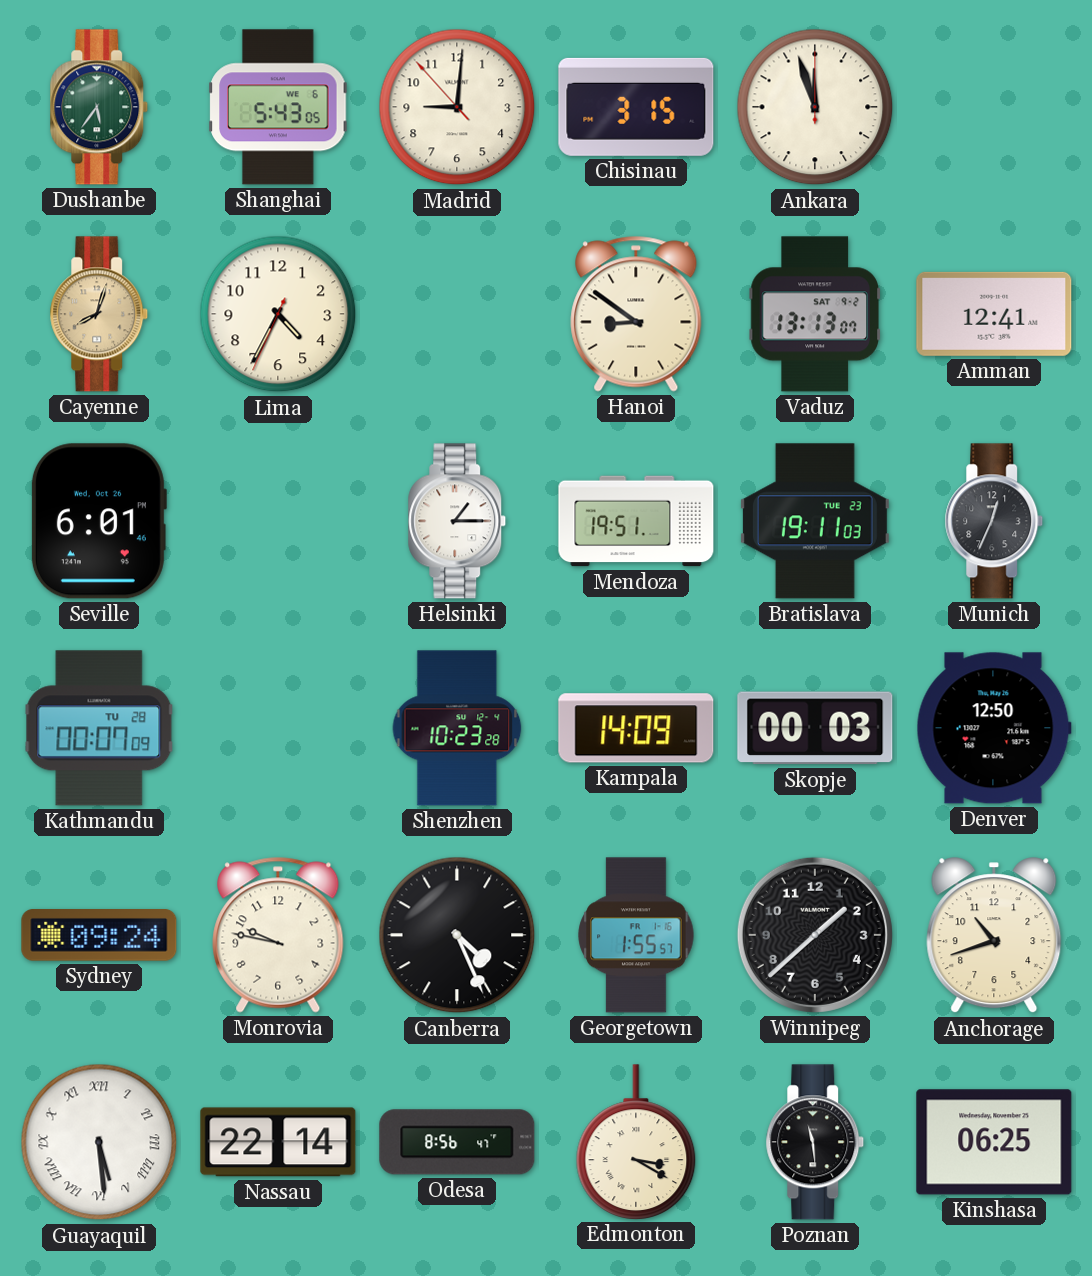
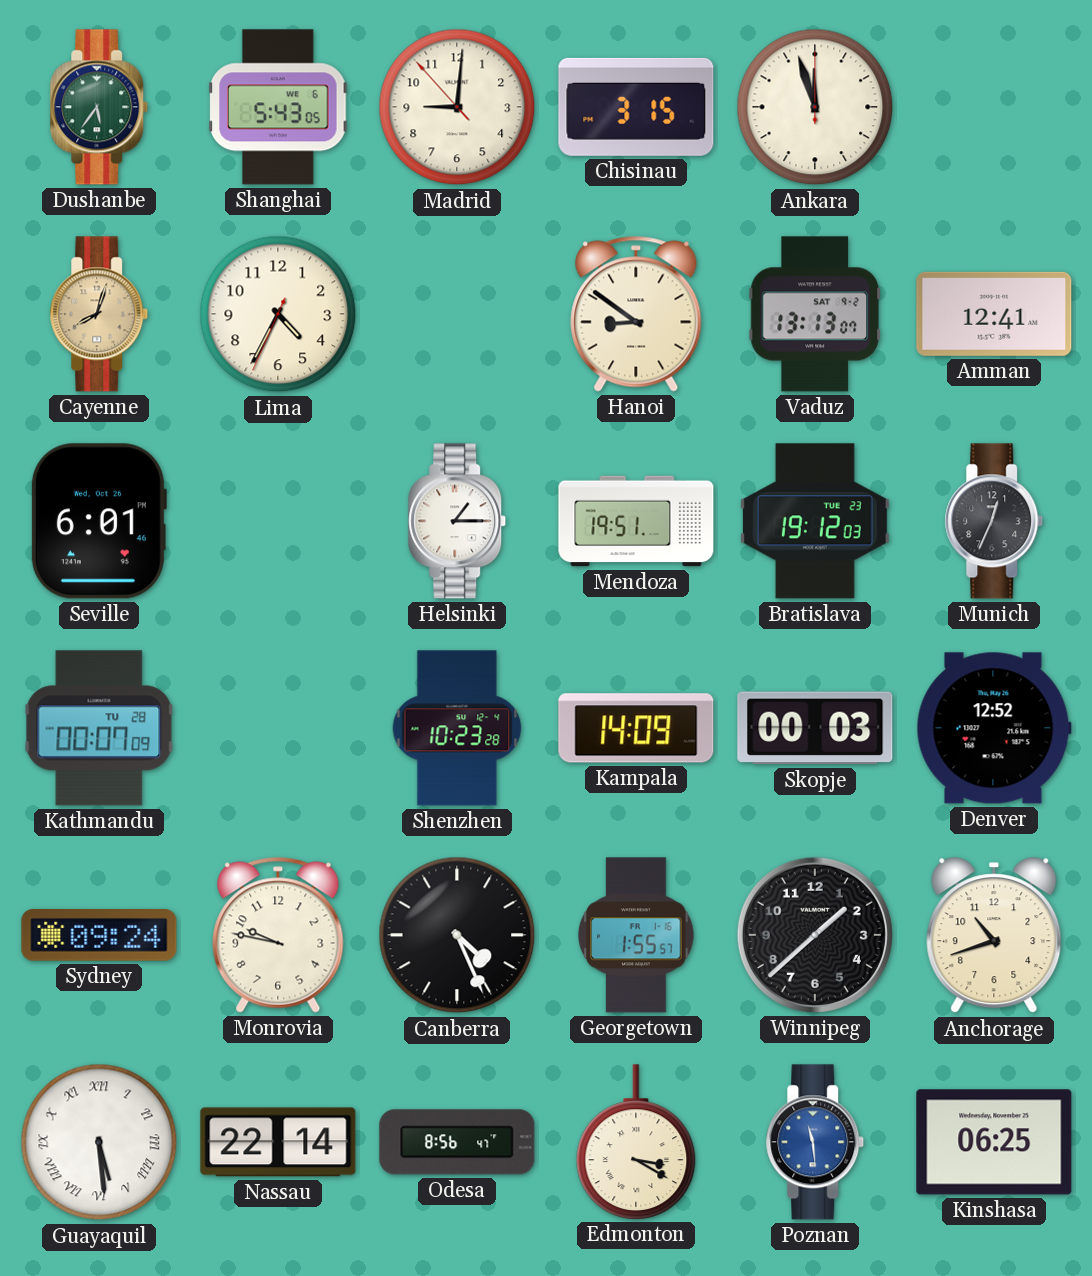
Bratislava: 19:11 -> 19:12 (815, 521)
Denver: 12:50 -> 12:52 (994, 728)
Poznan dial: black -> blue (815, 1142)
